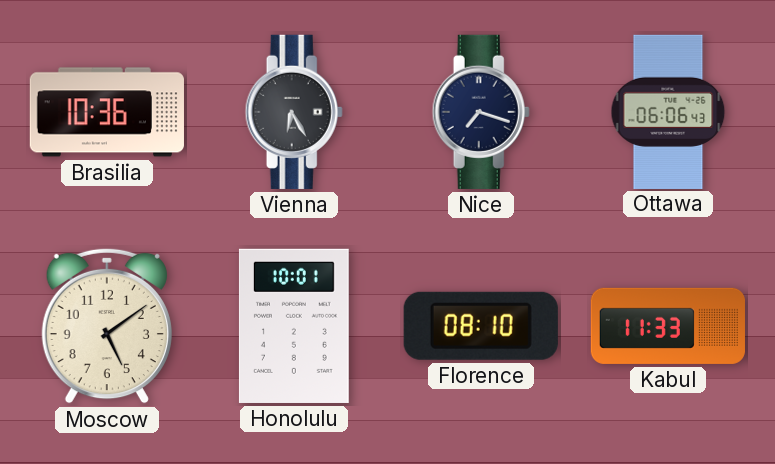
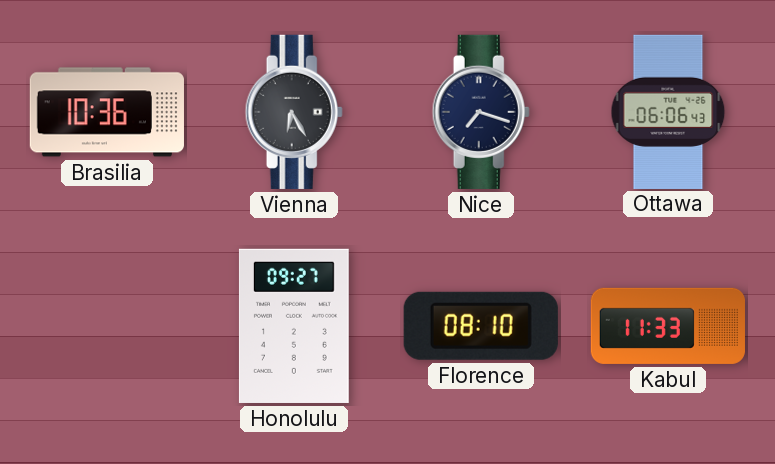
Moscow: 5:09 -> none (107, 326)
Honolulu: 10:01 -> 09:27 (294, 326)
